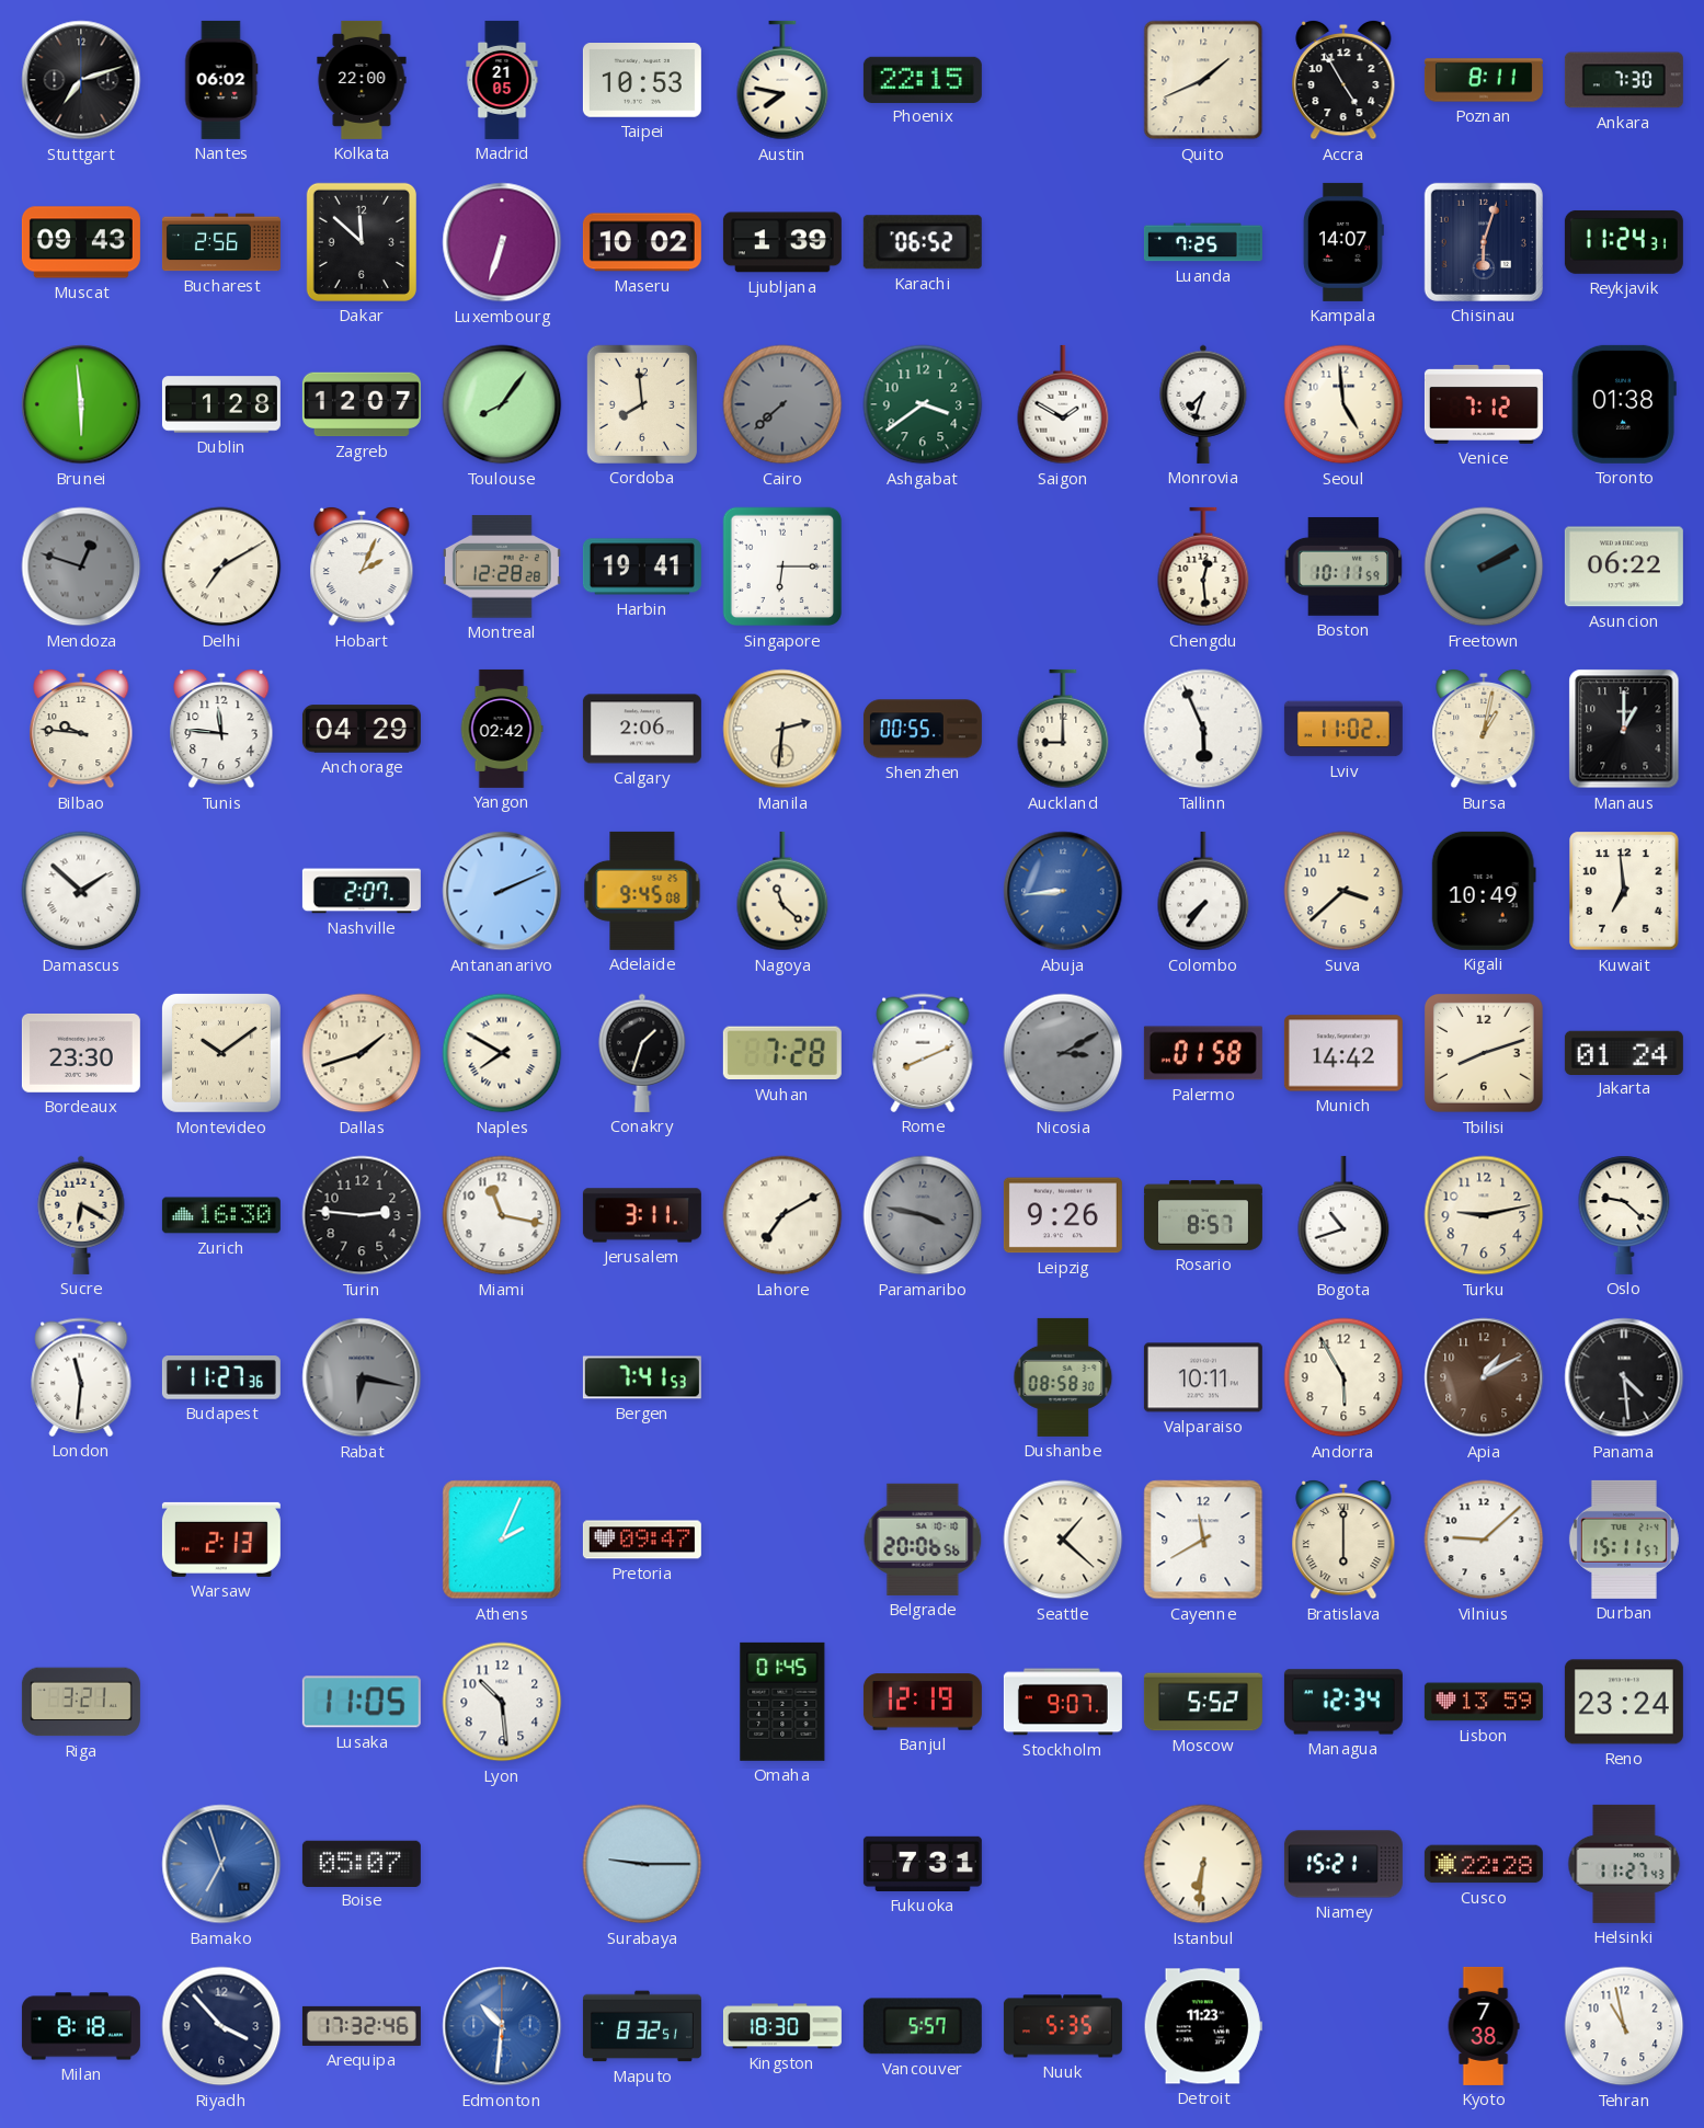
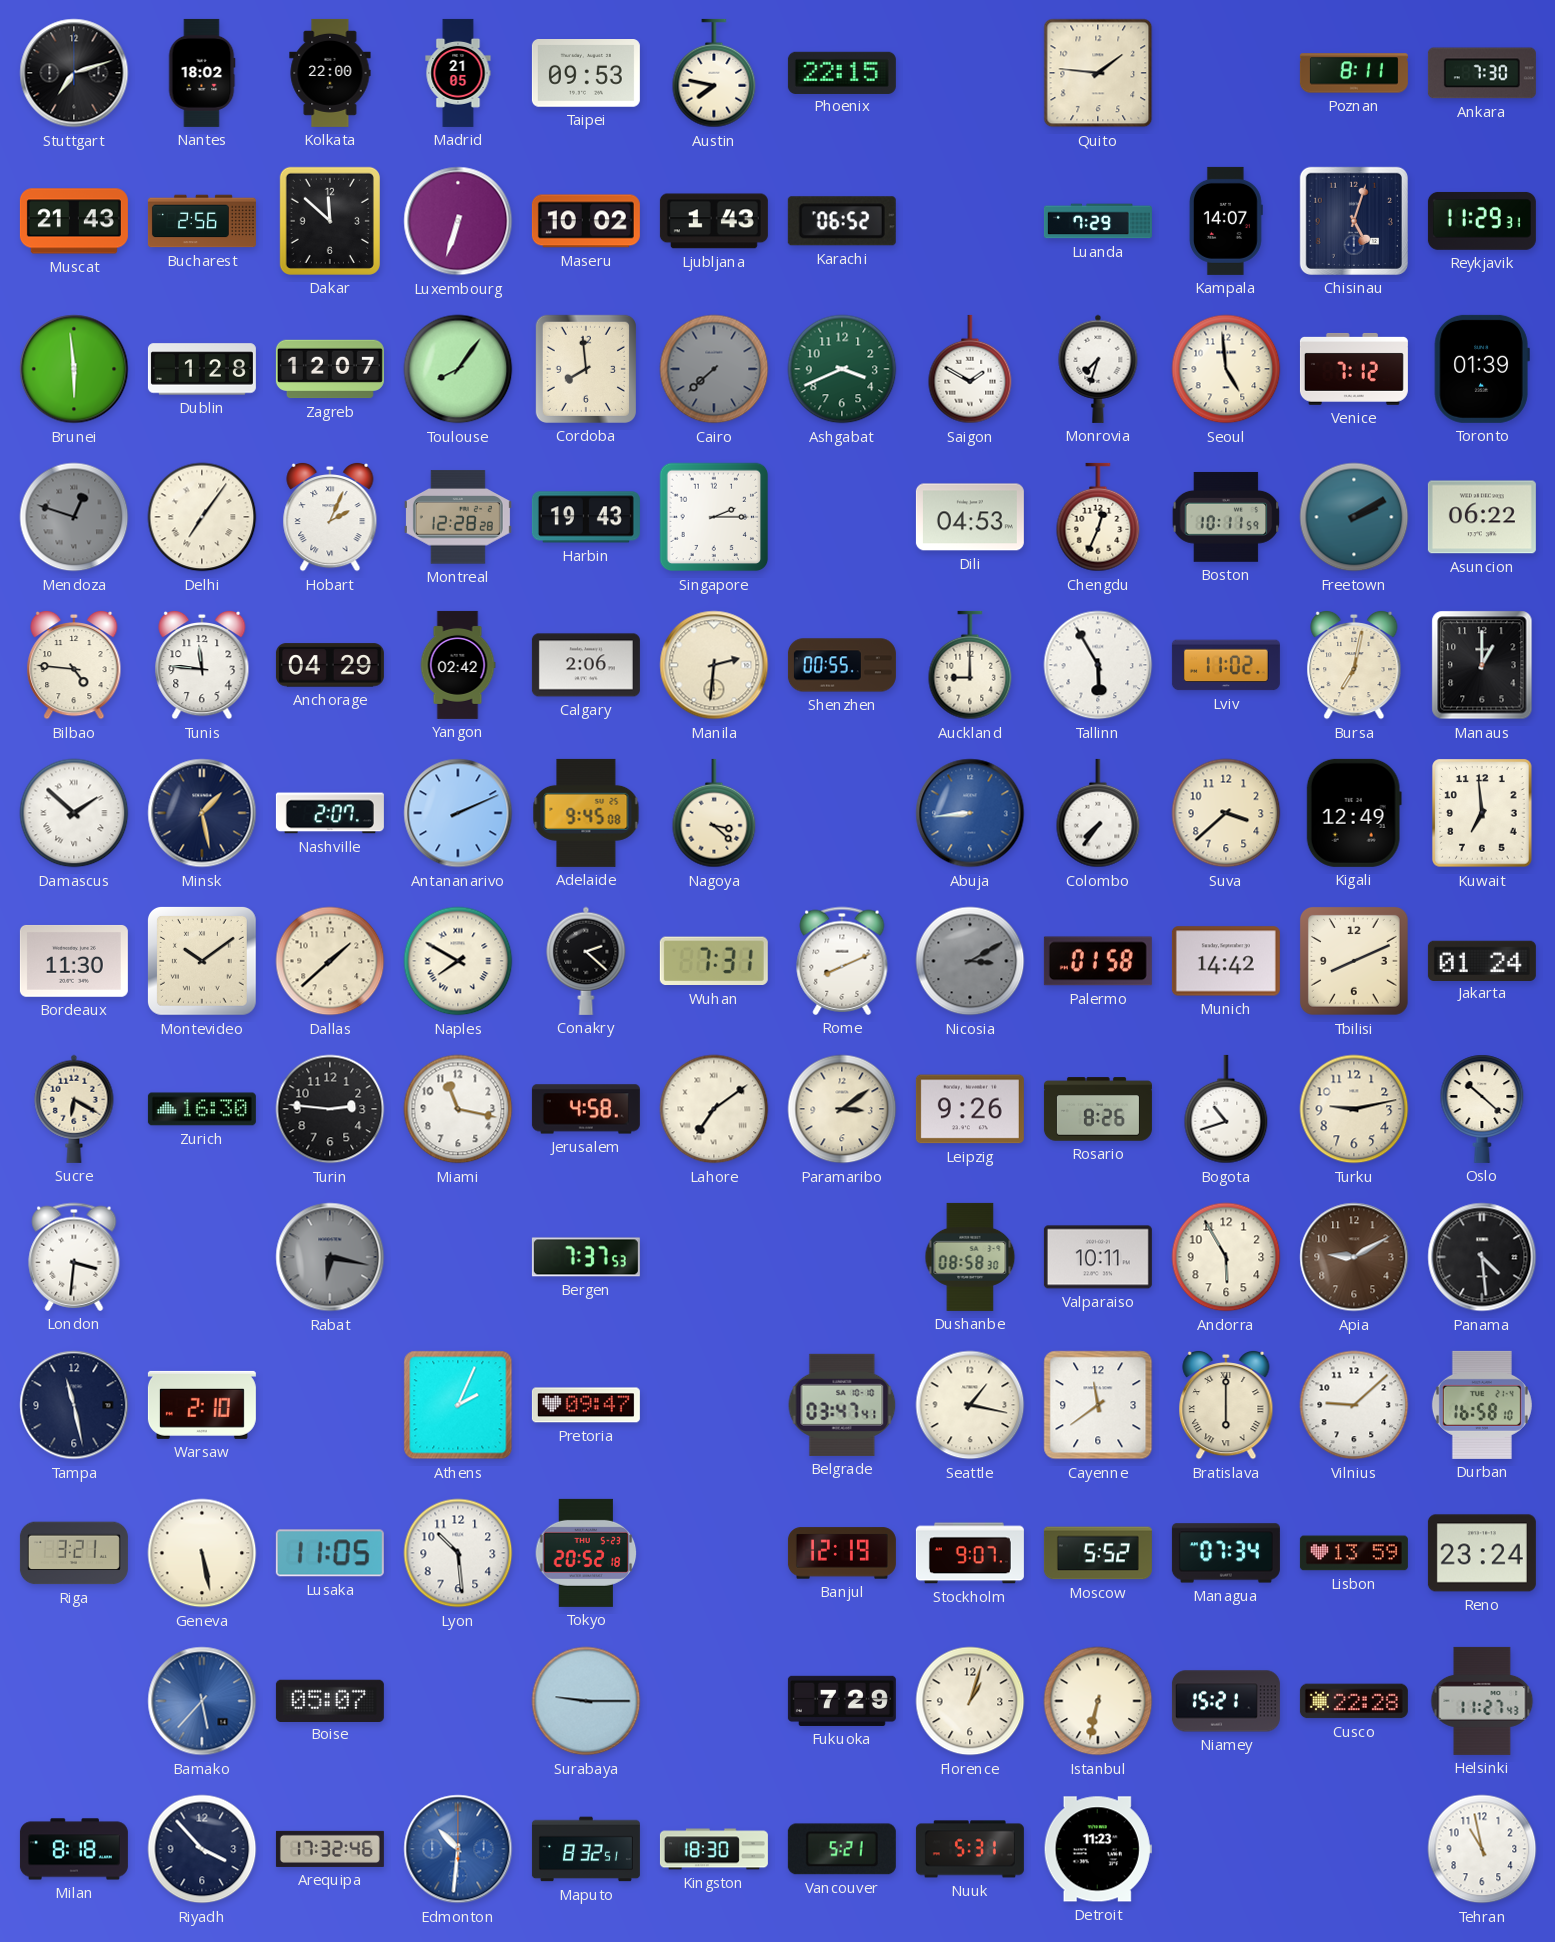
Nantes: 06:02 -> 18:02 (202, 73)
Taipei: 10:53 -> 09:53 (586, 74)
Quito: 1:41 -> 1:46 (1098, 73)
Accra: 4:55 -> none (1343, 80)
Muscat: 09:43 -> 21:43 (74, 221)
Ljubljana: 1:39 -> 1:43 (714, 221)
Luanda: 7:25 -> 7:29 (1098, 221)
Chisinau: 6:03 -> 5:03 (1354, 221)
Reykjavik: 11:24 -> 11:29 (1482, 221)
Ashgabat: 3:39 -> 3:41 (842, 369)
Toronto: 01:38 -> 01:39 (1482, 369)
Delhi: 7:10 -> 7:06 (202, 517)
Harbin: 19:41 -> 19:43 (586, 517)
Singapore: 6:15 -> 2:15 (714, 517)
Dili: none -> 04:53 (970, 517)
Chengdu: 12:29 -> 12:34 (1098, 517)
Bilbao: 9:46 -> 4:46 (74, 665)
Tallinn: 5:56 -> 5:55 (1098, 665)
Bursa: 1:02 -> 7:02 (1354, 665)
Minsk: none -> 1:28 (202, 813)
Nagoya: 11:22 -> 3:22 (714, 813)
Kigali: 10:49 -> 12:49 (1354, 813)
Bordeaux: 23:30 -> 11:30 (74, 961)
Dallas: 1:42 -> 1:38 (330, 961)
Conakry: 1:33 -> 2:22 (586, 961)
Wuhan: 7:28 -> 7:31 (714, 961)
Tbilisi: 8:12 -> 8:11 (1354, 961)
Jerusalem: 3:11 -> 4:58 (586, 1109)
Lahore: 7:10 -> 7:09 (714, 1109)
Paramaribo: 3:47 -> 3:09 (842, 1109)
Paramaribo dial: grey -> cream (842, 1109)
Rosario: 8:57 -> 8:26 (1098, 1109)
Oslo: 9:22 -> 10:22 (1482, 1109)
London: 11:31 -> 3:31 (74, 1257)
Budapest: 11:27 -> none (221, 1377)
Bergen: 7:41 -> 7:37 (586, 1257)
Apia: 1:10 -> 9:10 (1354, 1257)
Tampa: none -> 11:28 (74, 1405)
Warsaw: 2:13 -> 2:10 (202, 1405)
Belgrade: 20:06 -> 03:47 (842, 1405)
Seattle: 1:22 -> 1:17 (970, 1405)
Cayenne: 11:40 -> 11:39 (1098, 1405)
Durban: 15:11 -> 16:58 (1482, 1405)
Geneva: none -> 5:28 (202, 1553)
Tokyo: none -> 20:52 (586, 1553)
Omaha: 01:45 -> none (782, 1702)
Managua: 12:34 -> 07:34 (1226, 1553)
Bamako: 6:57 -> 5:37 (202, 1701)
Fukuoka: 7:31 -> 7:29 (842, 1701)
Florence: none -> 1:03 (970, 1701)
Istanbul: 6:31 -> 6:32 (1098, 1701)
Vancouver: 5:57 -> 5:21 (842, 1849)
Nuuk: 5:35 -> 5:31 (970, 1849)
Kyoto: 7:38 -> none (1484, 2026)
